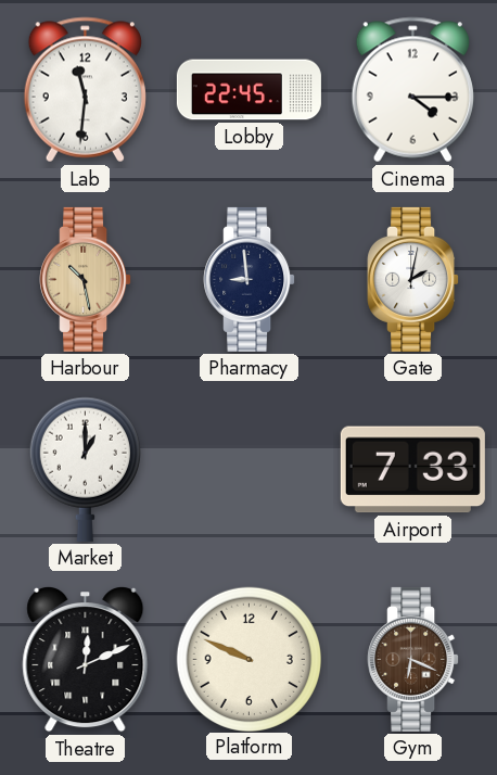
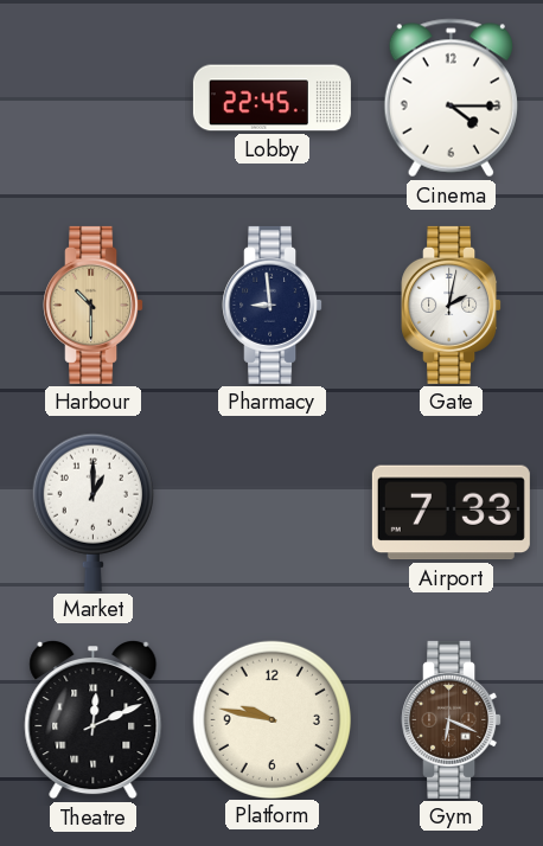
Lab: 11:31 -> none (85, 90)
Harbour: 10:28 -> 10:30 (94, 305)
Platform: 9:49 -> 9:47 (271, 719)
